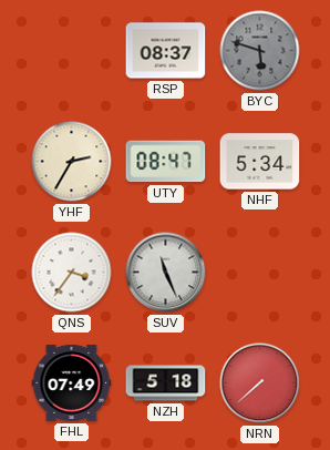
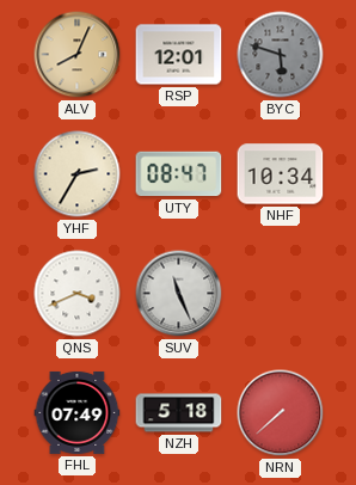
ALV: none -> 8:04 (78, 55)
RSP: 08:37 -> 12:01 (179, 55)
NHF: 5:34 -> 10:34 (281, 174)
QNS: 3:36 -> 3:41 (78, 294)
